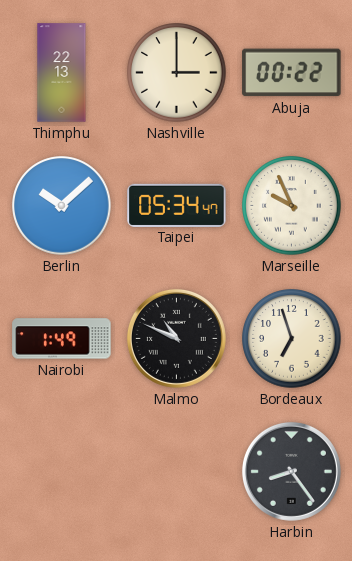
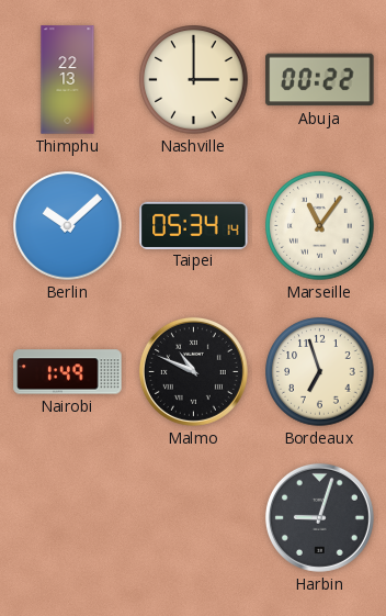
Taipei: 05:34:47 -> 05:34:14 (194, 225)
Marseille: 9:56 -> 11:06 (320, 226)
Harbin: 8:24 -> 9:03 (319, 517)
